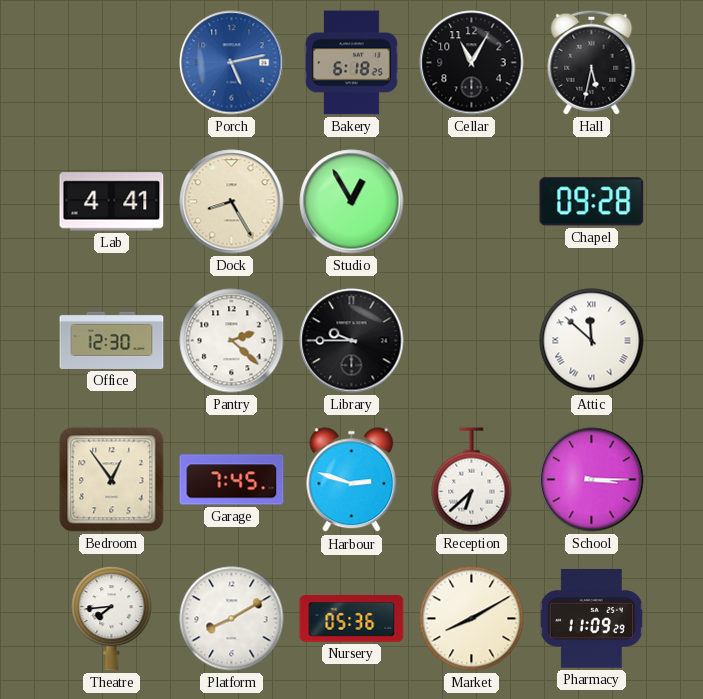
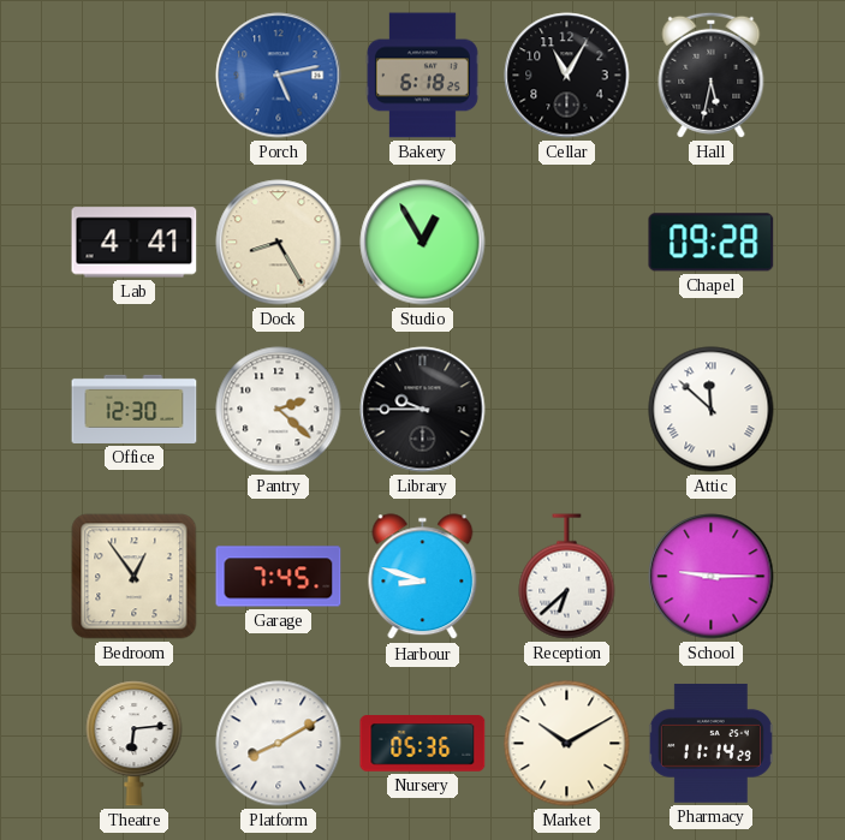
Harbour: 2:48 -> 8:48 (423, 577)
School: 3:15 -> 9:15 (712, 577)
Theatre: 7:44 -> 6:14 (135, 744)
Market: 8:10 -> 10:10 (567, 744)
Pharmacy: 11:09 -> 11:14 (710, 743)
